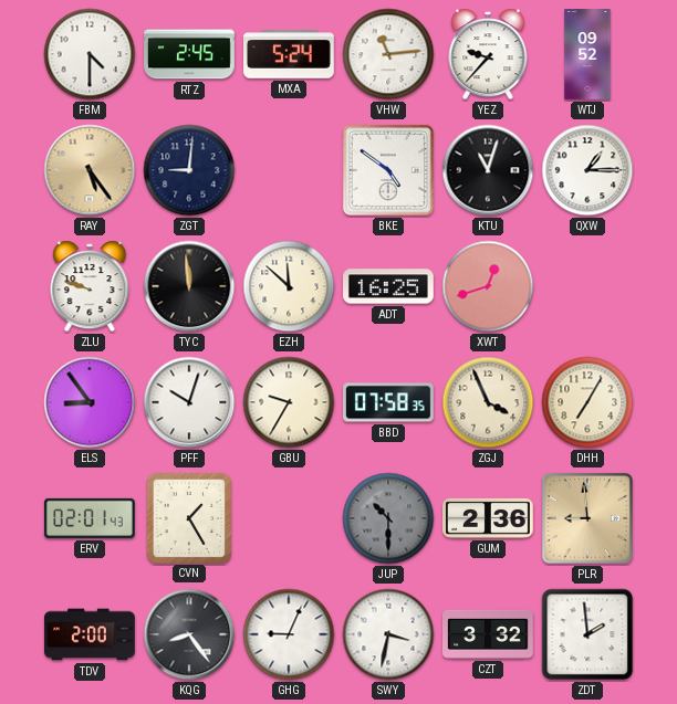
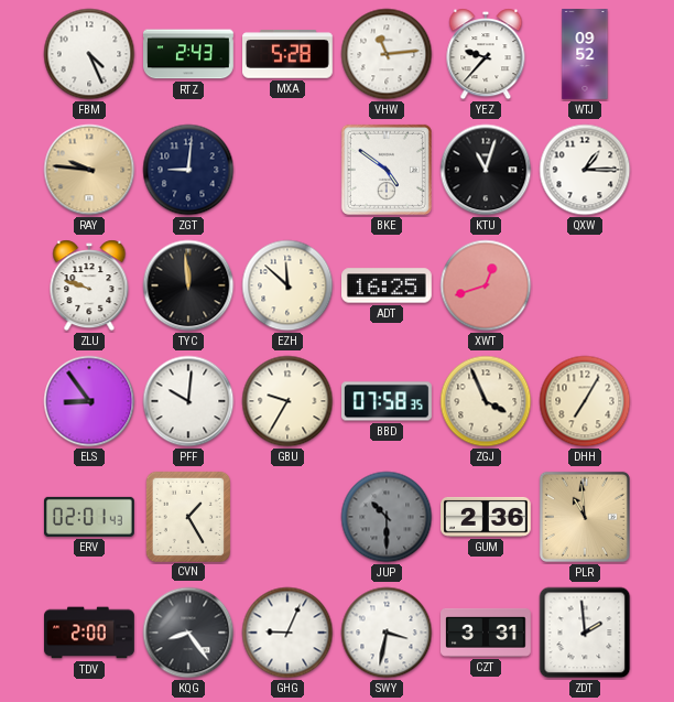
FBM: 4:30 -> 4:26 (89, 54)
RTZ: 2:45 -> 2:43 (189, 54)
MXA: 5:24 -> 5:28 (289, 54)
RAY: 5:24 -> 9:46 (89, 170)
PFF: 10:03 -> 10:01 (188, 401)
PLR: 8:59 -> 10:59 (585, 517)
CZT: 3:32 -> 3:31 (487, 633)
